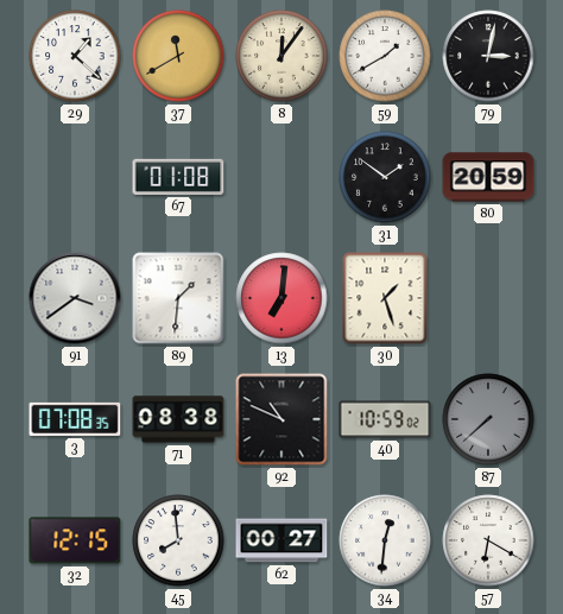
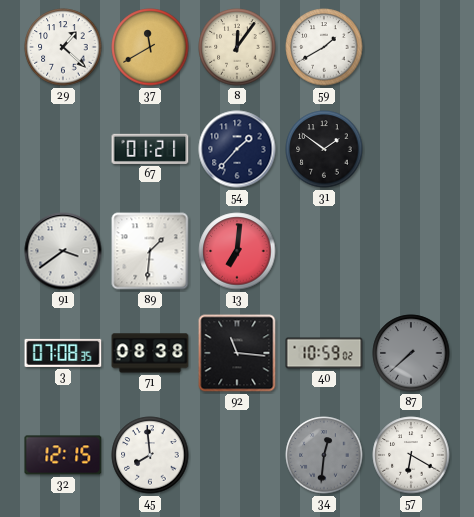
79: 3:02 -> none (488, 56)
67: 01:08 -> 01:21 (150, 149)
54: none -> 1:37 (237, 149)
80: 20:59 -> none (488, 177)
30: 1:27 -> none (385, 298)
92: 10:49 -> 11:16 (237, 353)
62: 00:27 -> none (281, 540)
34 dial: white -> grey (324, 455)
